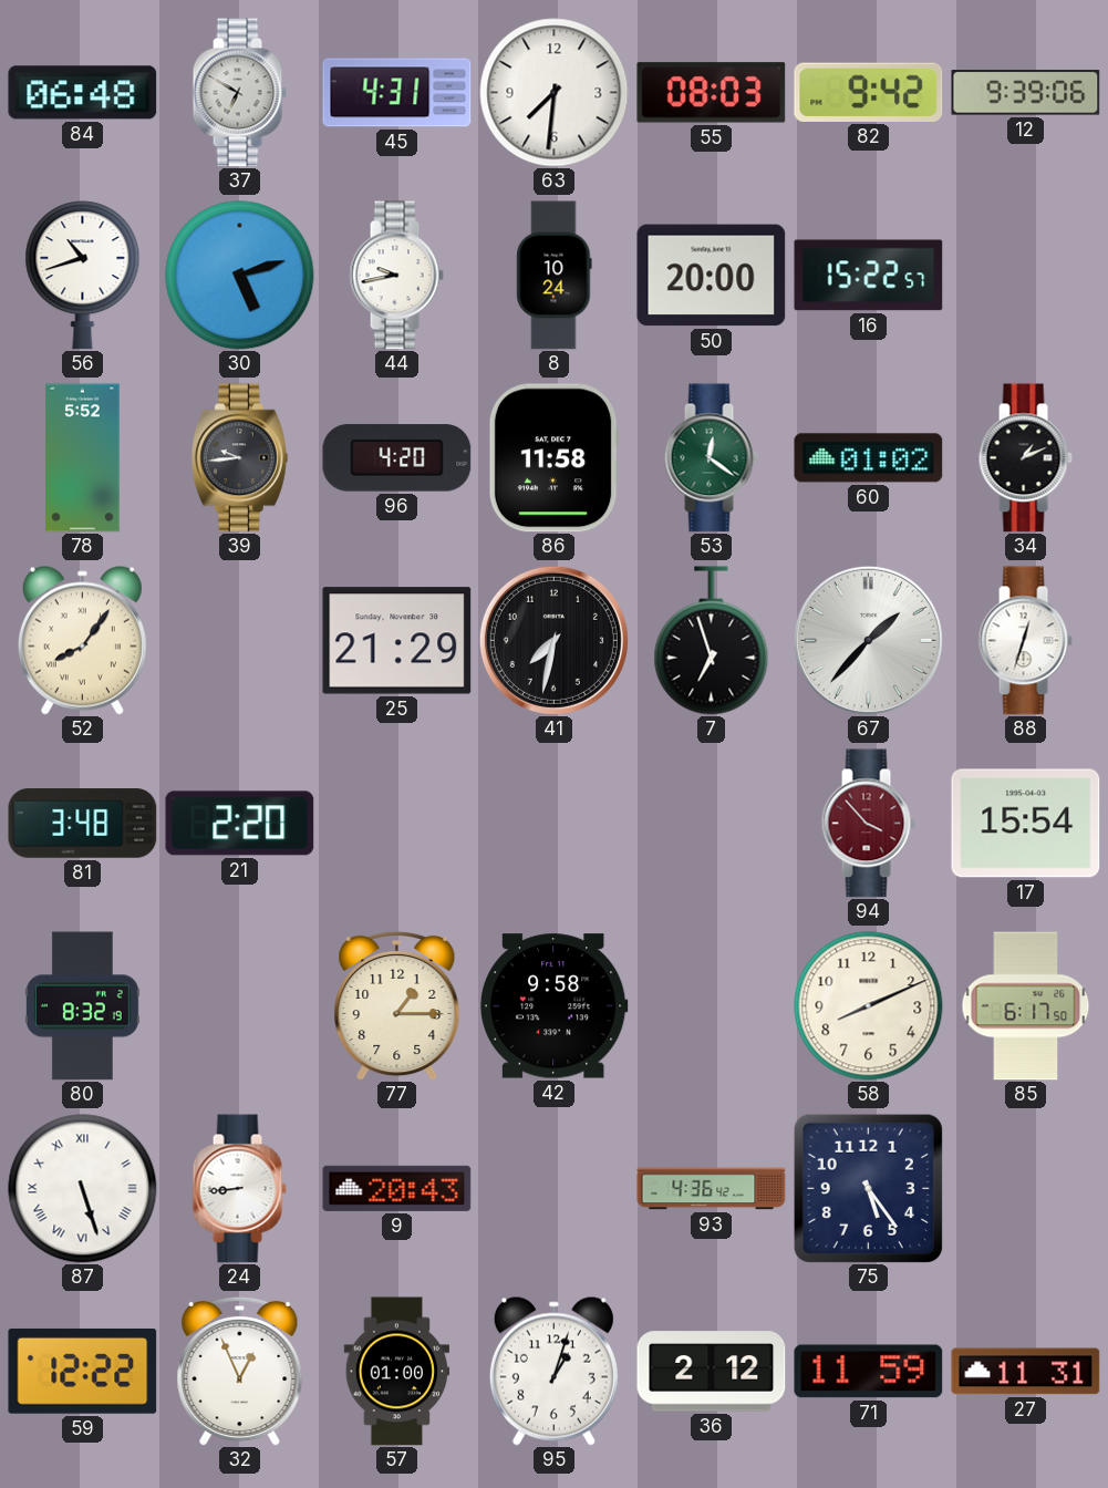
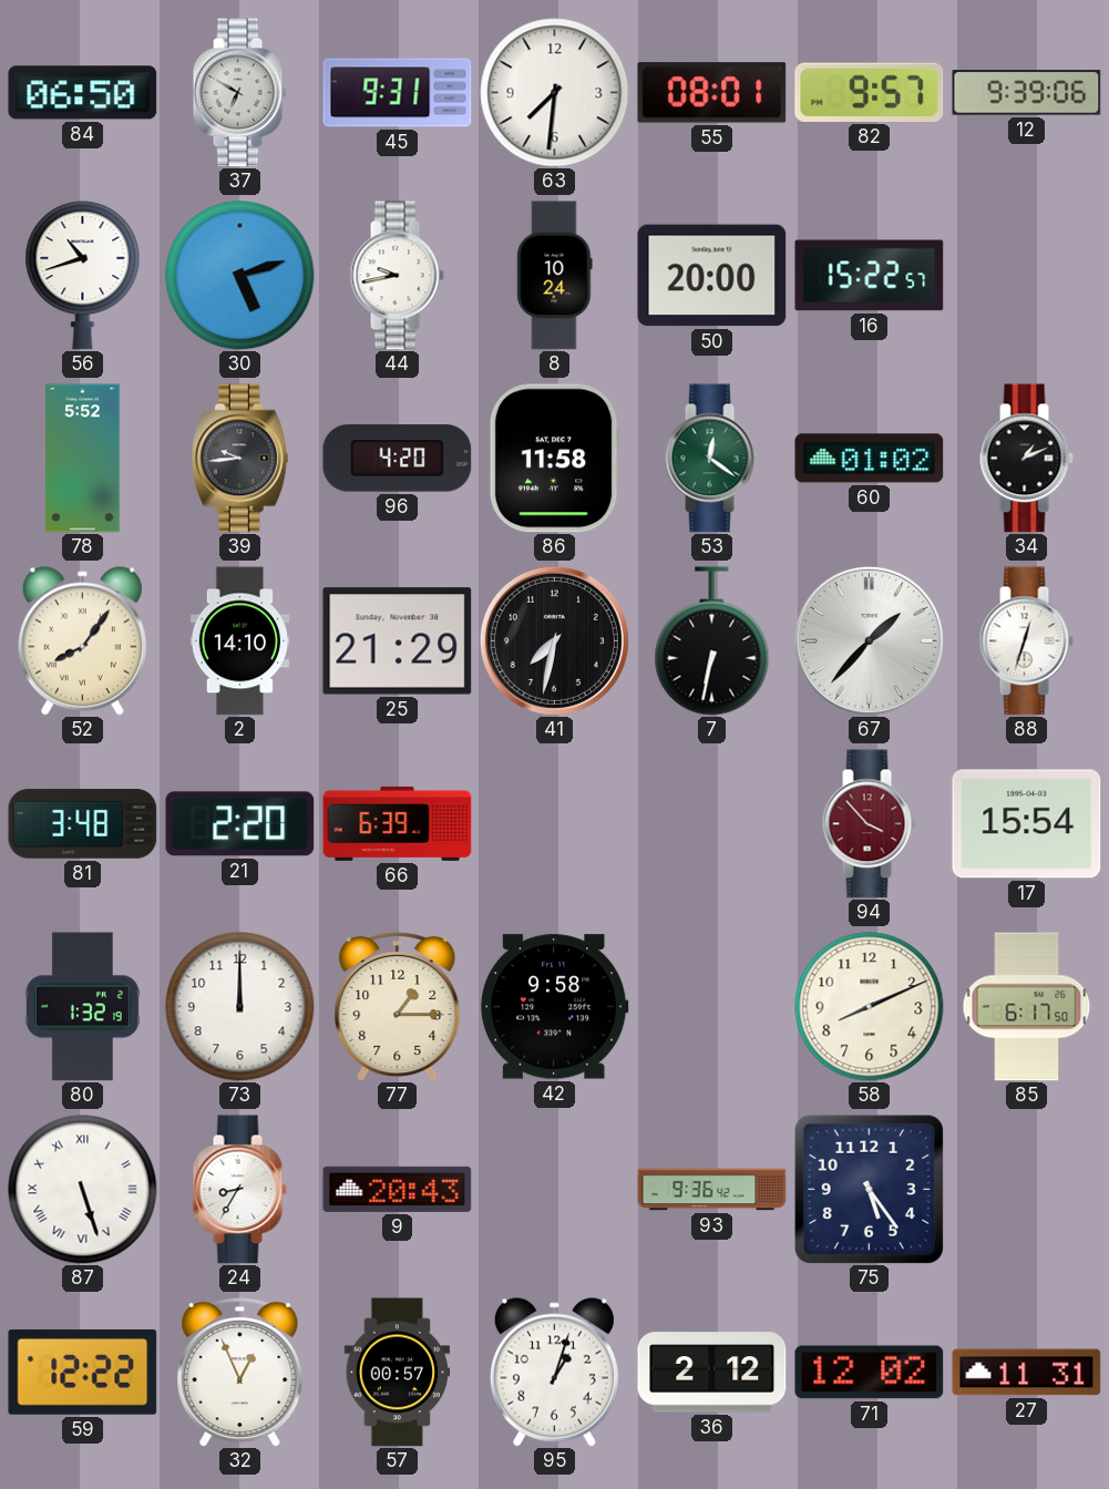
84: 06:48 -> 06:50 (83, 93)
45: 4:31 -> 9:31 (398, 93)
55: 08:03 -> 08:01 (712, 93)
82: 9:42 -> 9:57 (870, 92)
2: none -> 14:10 (240, 641)
7: 6:57 -> 6:32 (712, 641)
66: none -> 6:39 (398, 823)
80: 8:32 -> 1:32 (83, 1007)
73: none -> 12:00 (240, 1007)
24: 8:44 -> 8:35 (239, 1190)
93: 4:36 -> 9:36 (712, 1190)
57: 01:00 -> 00:57 (397, 1373)
71: 11:59 -> 12:02 (870, 1373)
